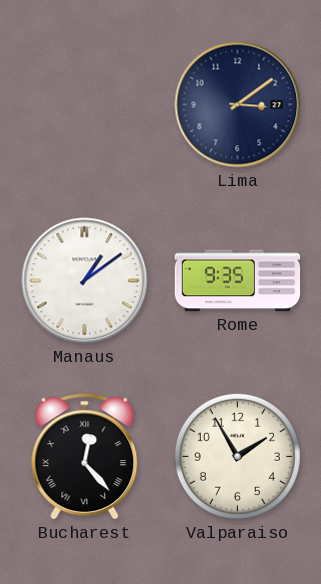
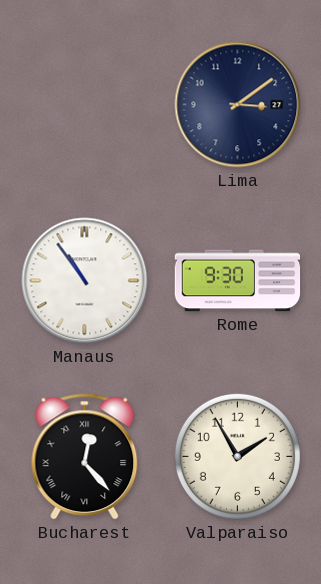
Manaus: 1:09 -> 10:54 (85, 281)
Rome: 9:35 -> 9:30 (238, 281)
